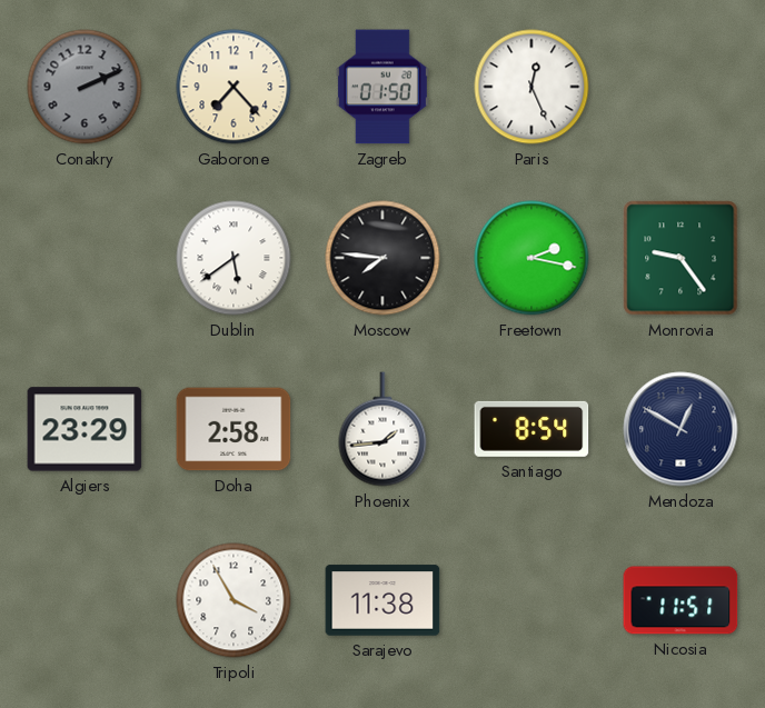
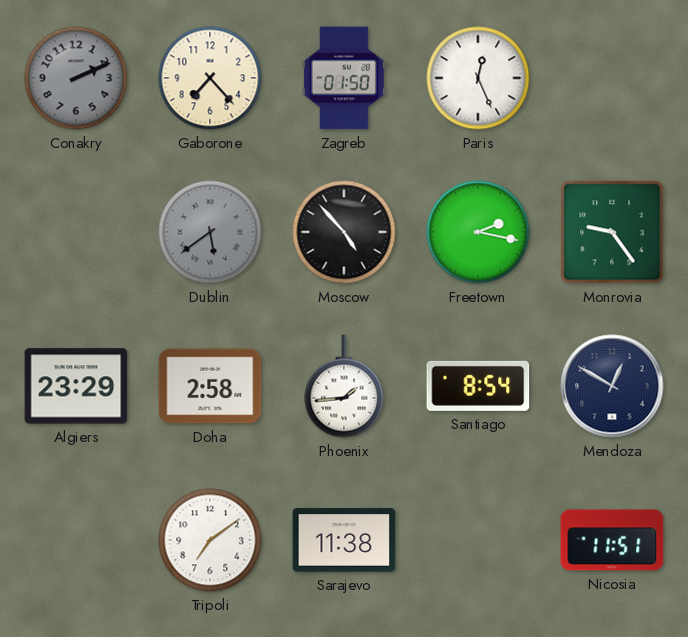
Dublin dial: white -> grey (210, 232)
Moscow: 7:46 -> 4:53 (344, 232)
Tripoli: 3:55 -> 7:09 (210, 540)
